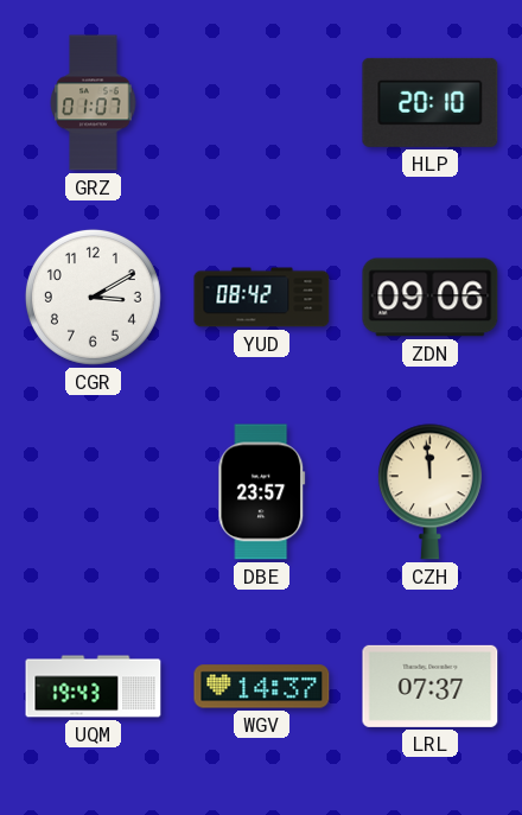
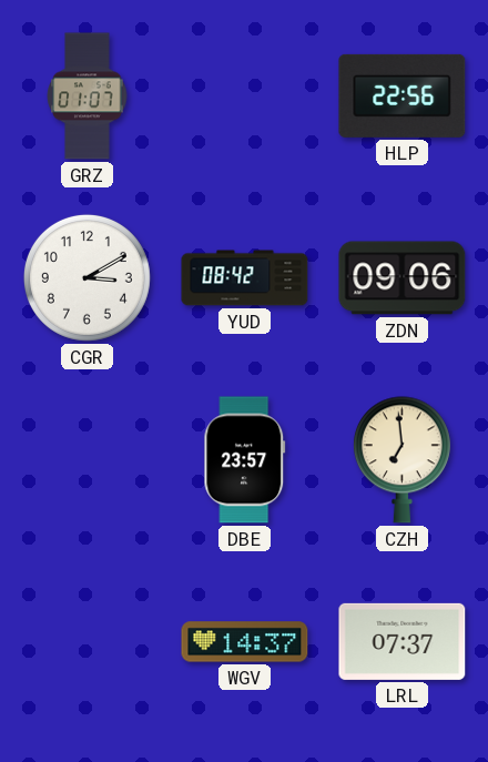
HLP: 20:10 -> 22:56 (403, 95)
CZH: 11:59 -> 6:59 (401, 460)
UQM: 19:43 -> none (94, 687)
